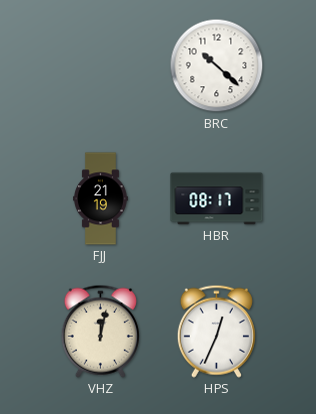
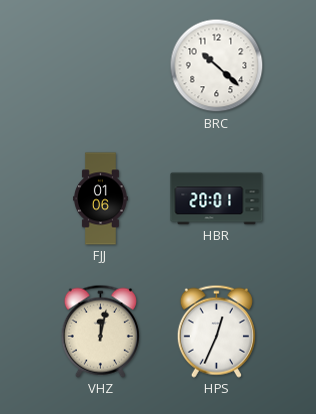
FJJ: 21:19 -> 01:06 (101, 199)
HBR: 08:17 -> 20:01 (217, 199)
